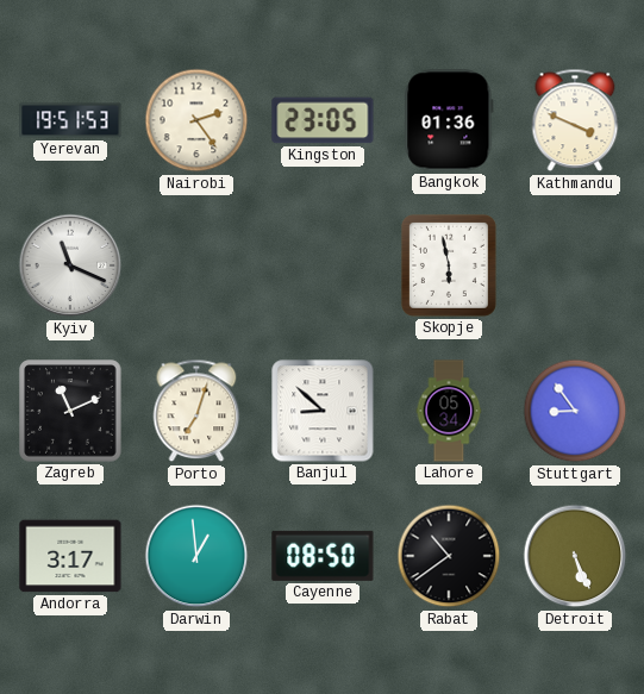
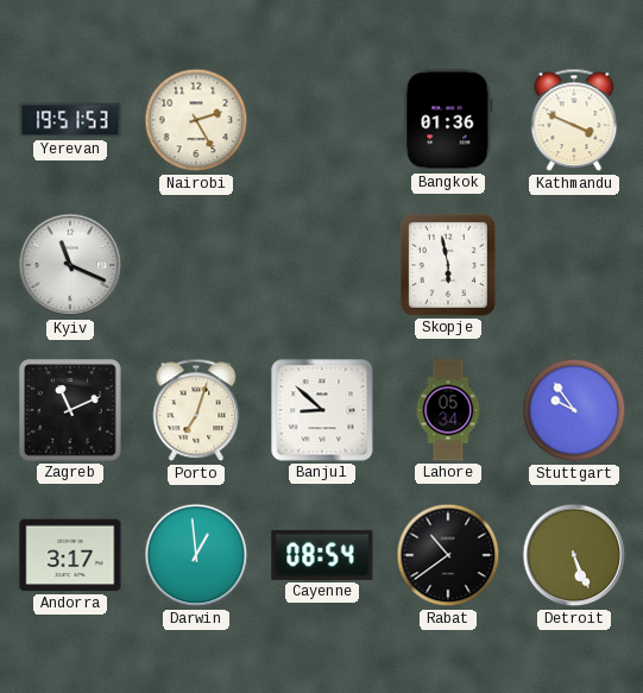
Nairobi: 2:24 -> 2:25 (196, 120)
Kingston: 23:05 -> none (323, 120)
Stuttgart: 8:54 -> 9:54 (574, 410)
Cayenne: 08:50 -> 08:54 (322, 555)
